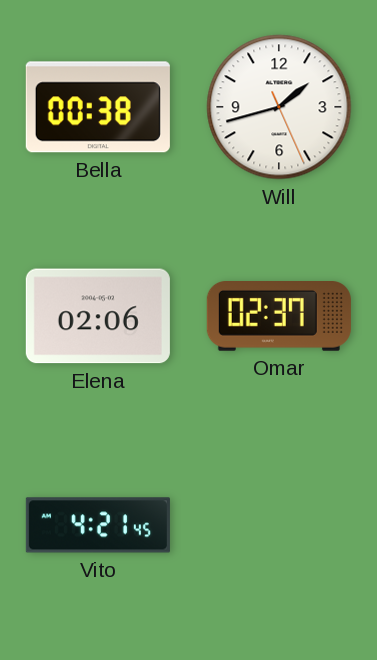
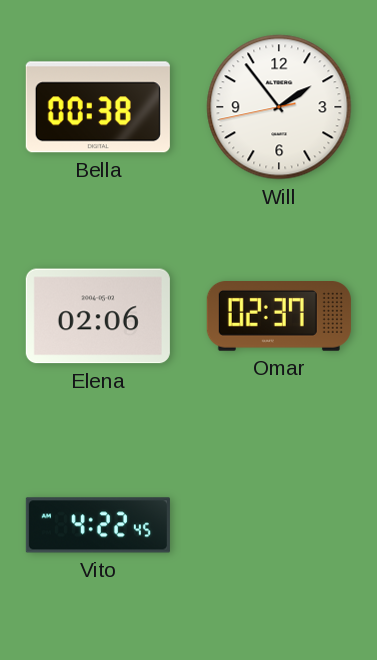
Will: 1:42 -> 1:53 (279, 107)
Vito: 4:21 -> 4:22 (98, 525)
